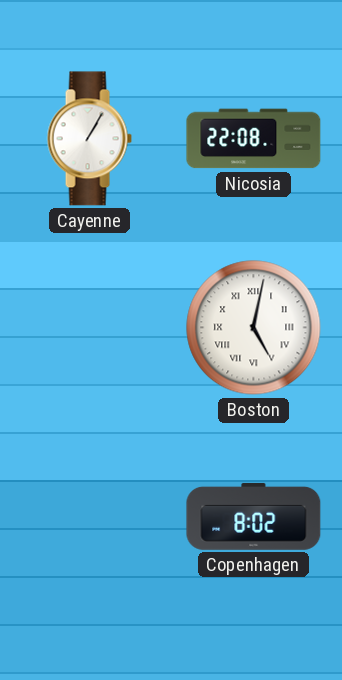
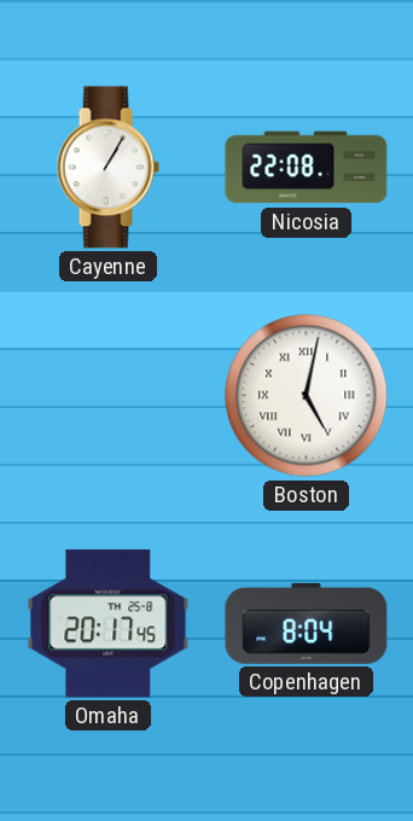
Omaha: none -> 20:17 (109, 624)
Copenhagen: 8:02 -> 8:04 (307, 623)
